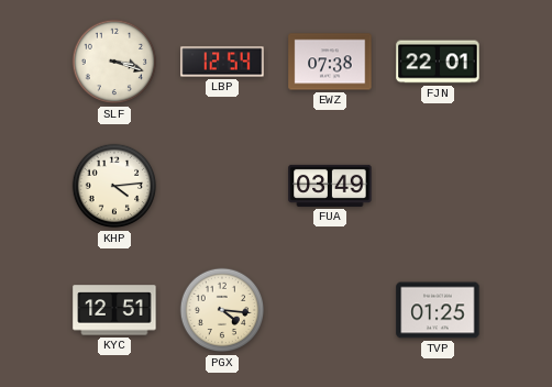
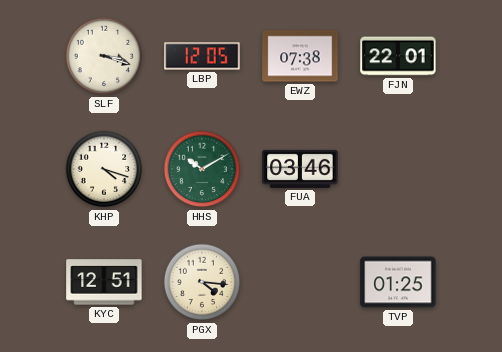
LBP: 12:54 -> 12:05 (202, 56)
KHP: 4:14 -> 4:18 (104, 169)
HHS: none -> 10:10 (202, 169)
FUA: 03:49 -> 03:46 (300, 169)
